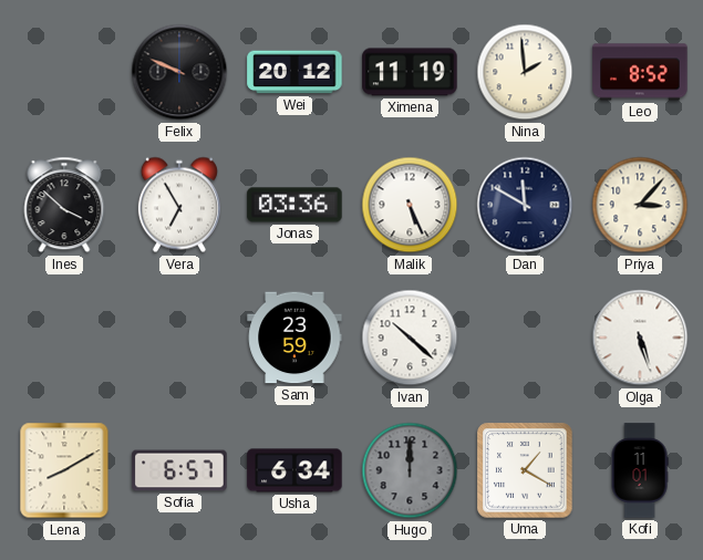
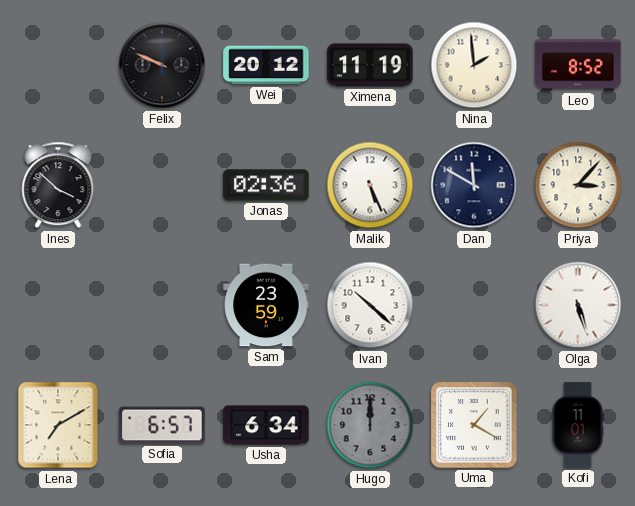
Vera: 6:55 -> none (179, 205)
Jonas: 03:36 -> 02:36 (266, 185)
Lena: 8:10 -> 7:10 (58, 425)
